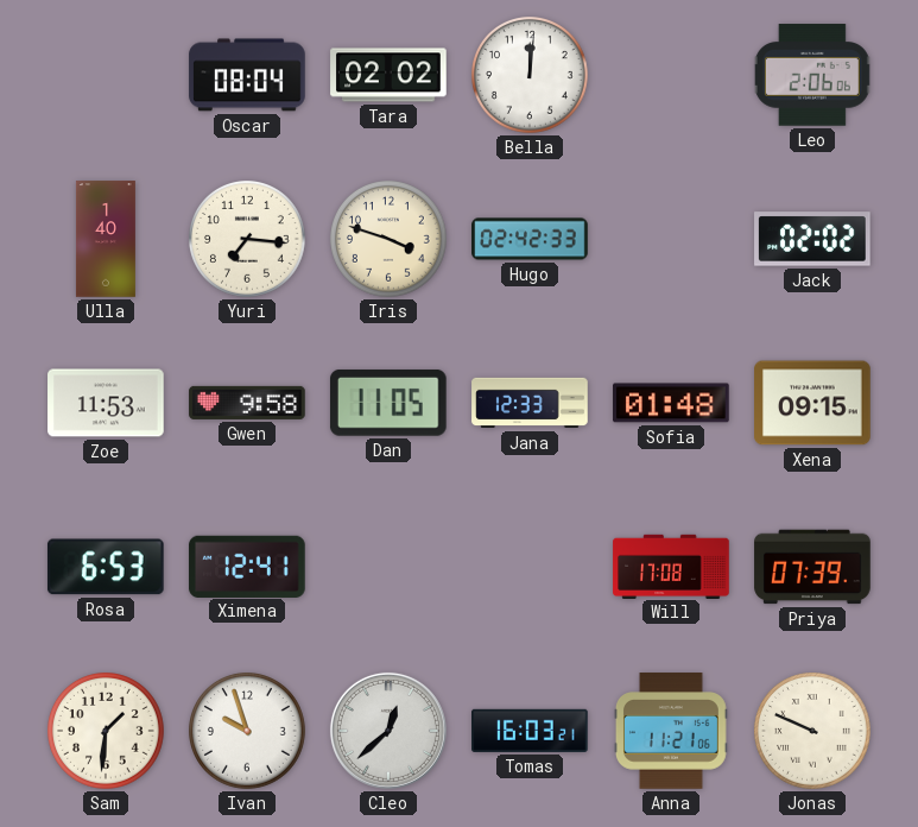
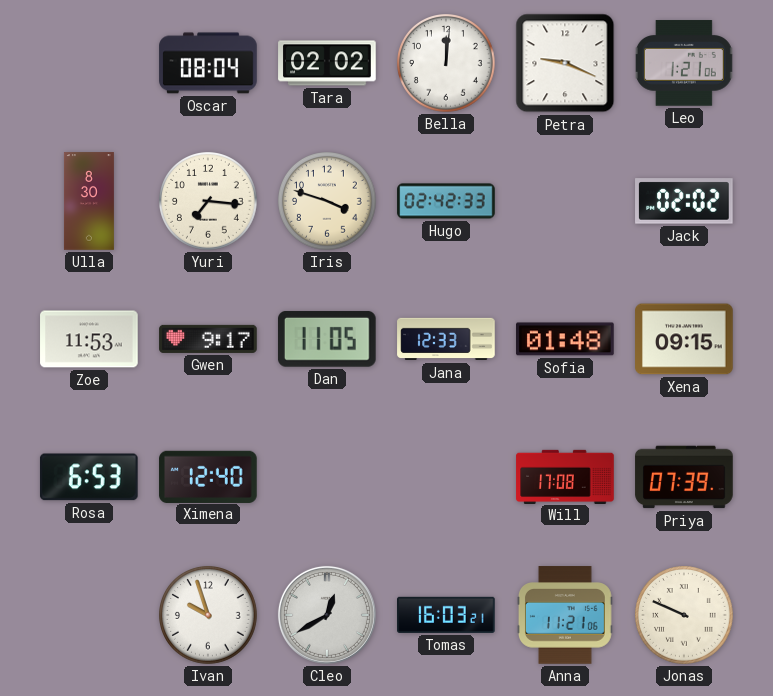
Petra: none -> 9:19 (565, 63)
Leo: 2:06 -> 1:21 (684, 63)
Ulla: 1:40 -> 8:30 (89, 201)
Gwen: 9:58 -> 9:17 (208, 339)
Ximena: 12:41 -> 12:40 (208, 476)
Sam: 1:31 -> none (107, 732)
Cleo: 12:38 -> 12:40 (327, 615)
